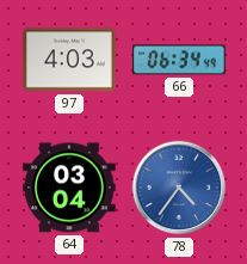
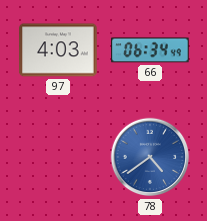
64: 03:04 -> none (69, 188)
78: 4:36 -> 4:39 (150, 157)
